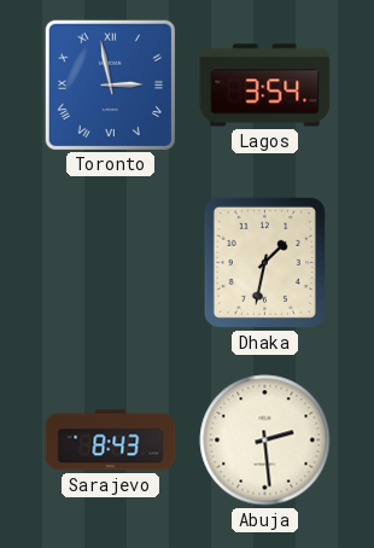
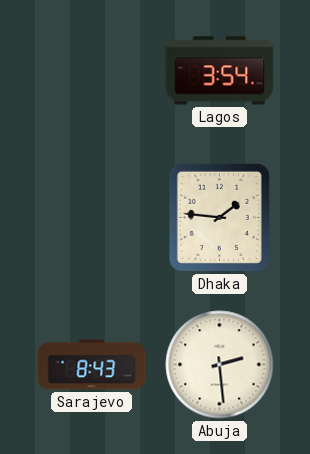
Toronto: 2:58 -> none (110, 84)
Dhaka: 1:32 -> 1:46 (219, 217)
